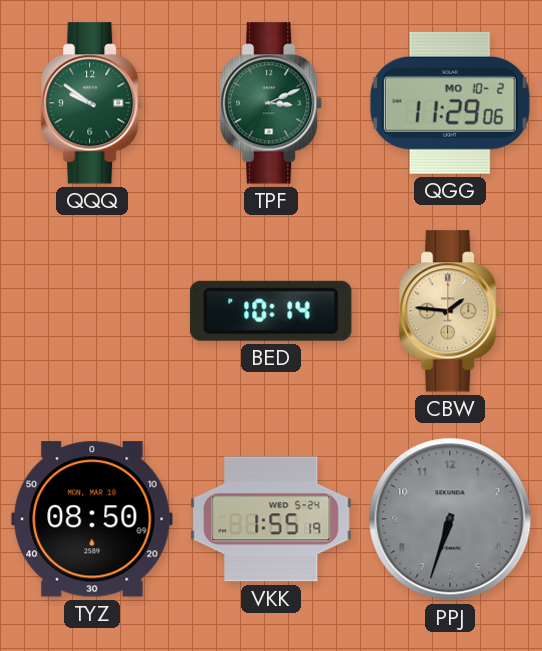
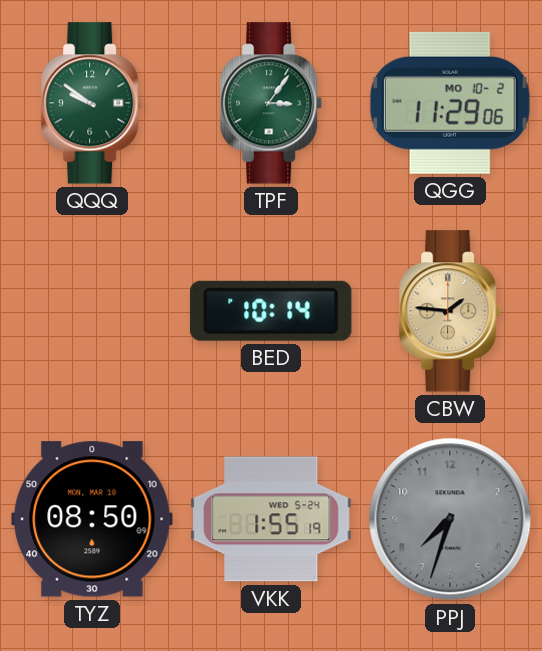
TPF: 3:11 -> 3:06 (272, 103)
PPJ: 6:33 -> 7:33 (450, 519)
